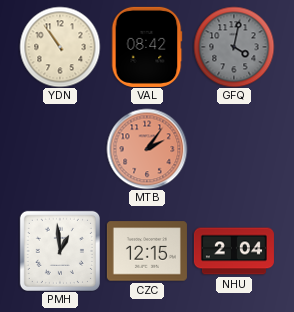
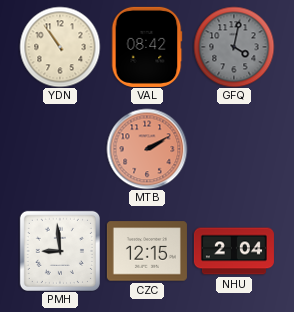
MTB: 2:06 -> 2:10 (147, 149)
PMH: 12:59 -> 8:59 (60, 251)
